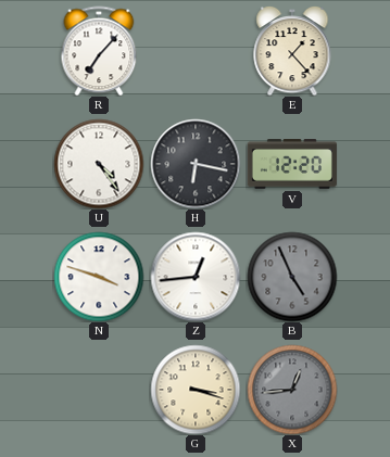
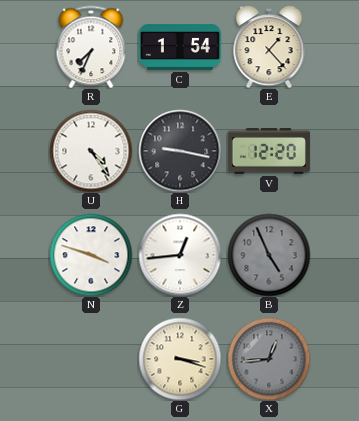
R: 7:07 -> 7:34 (91, 47)
C: none -> 1:54 (180, 47)
H: 6:17 -> 9:17 (180, 151)
